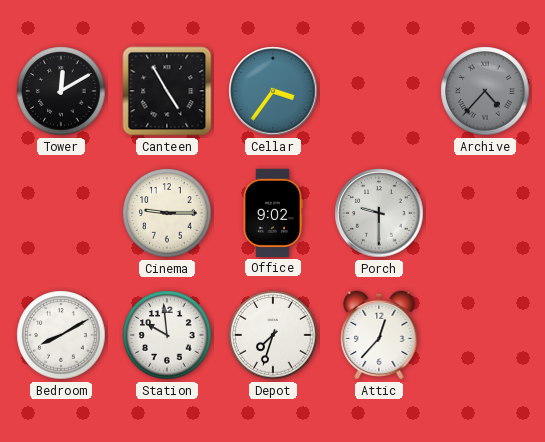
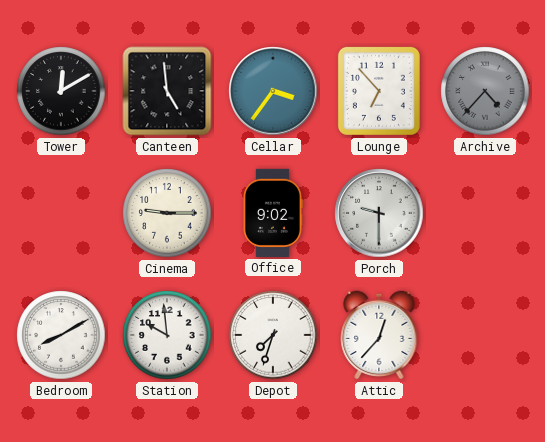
Canteen: 4:55 -> 4:59 (167, 91)
Lounge: none -> 6:53 (379, 91)
